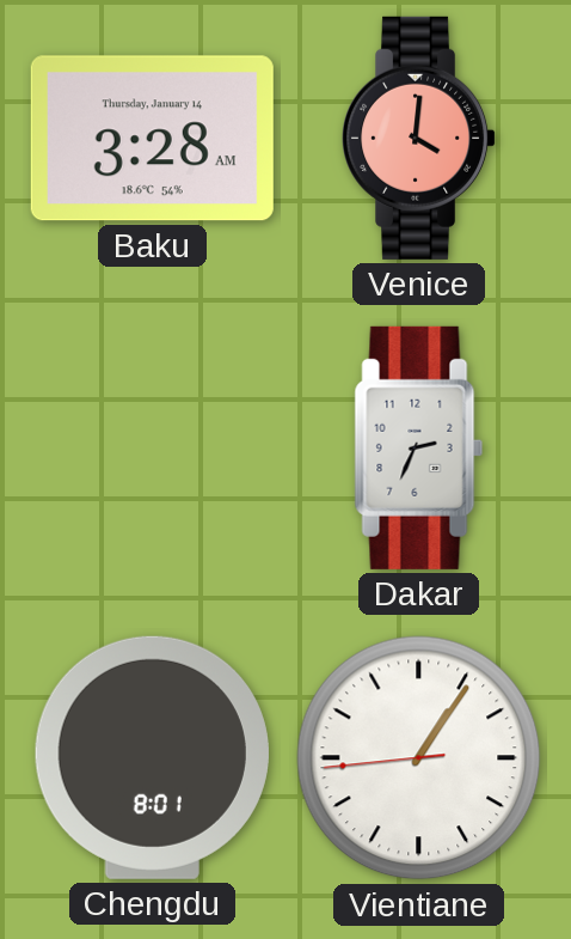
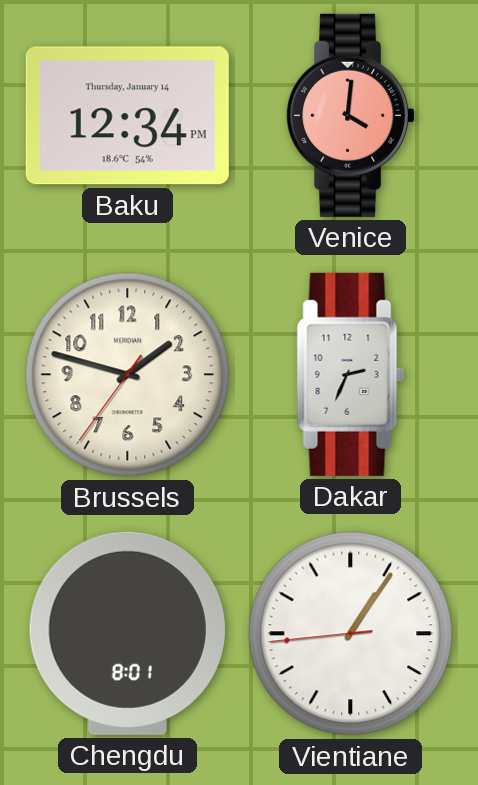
Baku: 3:28 -> 12:34 (127, 116)
Brussels: none -> 1:47 (128, 375)
